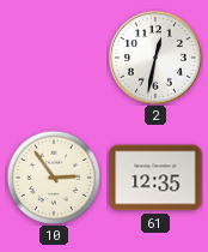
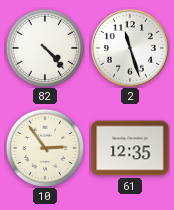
82: none -> 4:23 (44, 47)
2: 12:32 -> 11:27 (130, 48)
